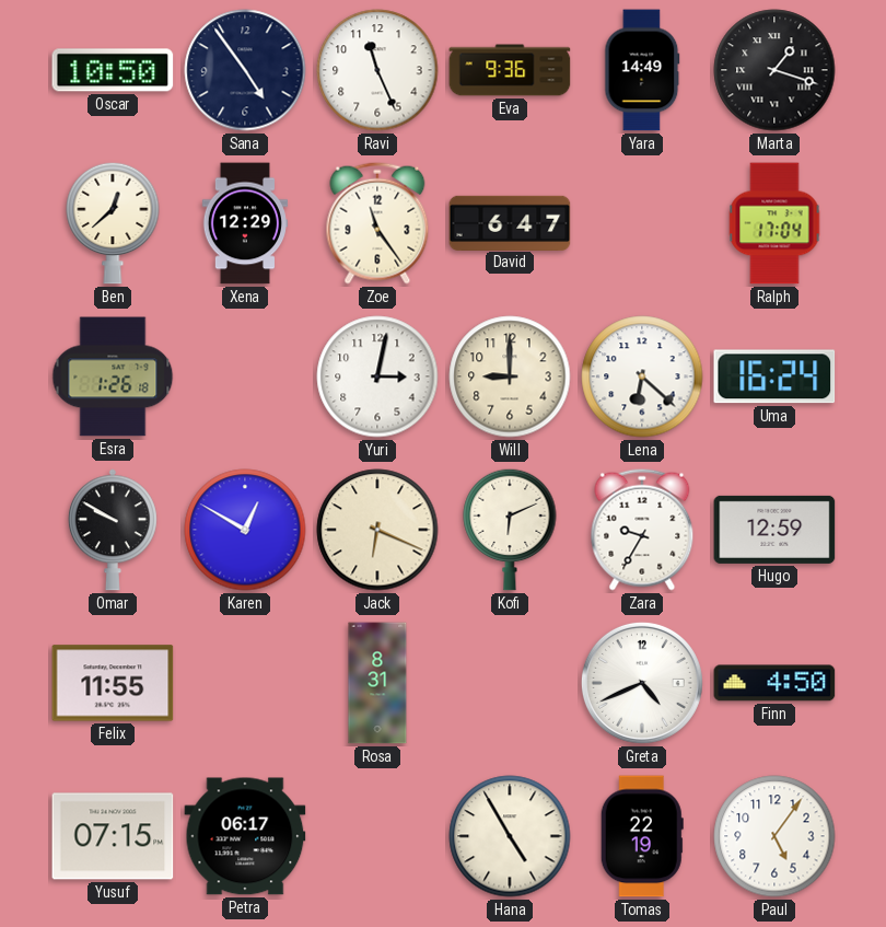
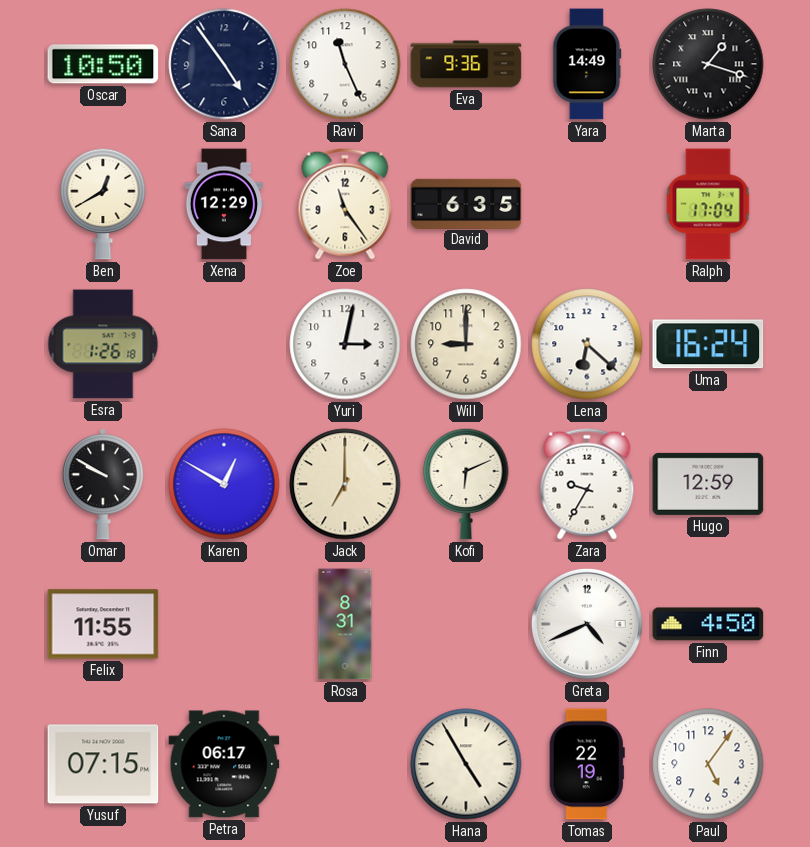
Ben: 12:38 -> 12:40 (103, 204)
David: 6:47 -> 6:35 (466, 203)
Jack: 6:19 -> 7:00 (345, 484)
